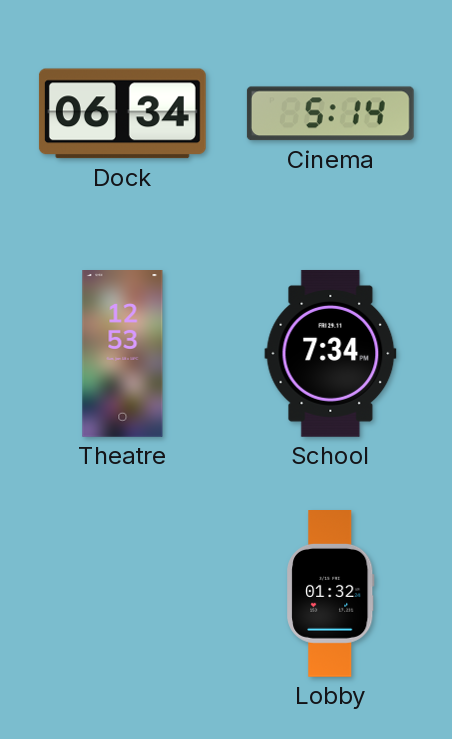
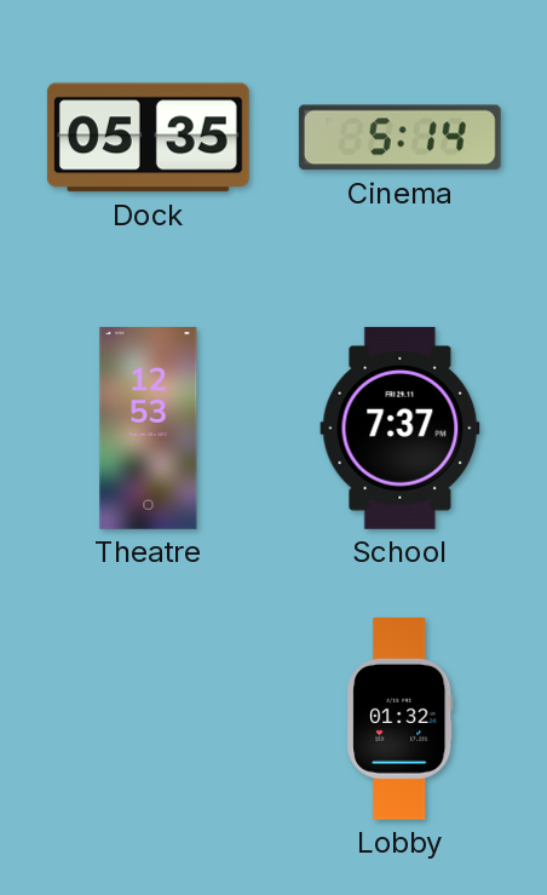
Dock: 06:34 -> 05:35 (148, 138)
School: 7:34 -> 7:37 (401, 428)
